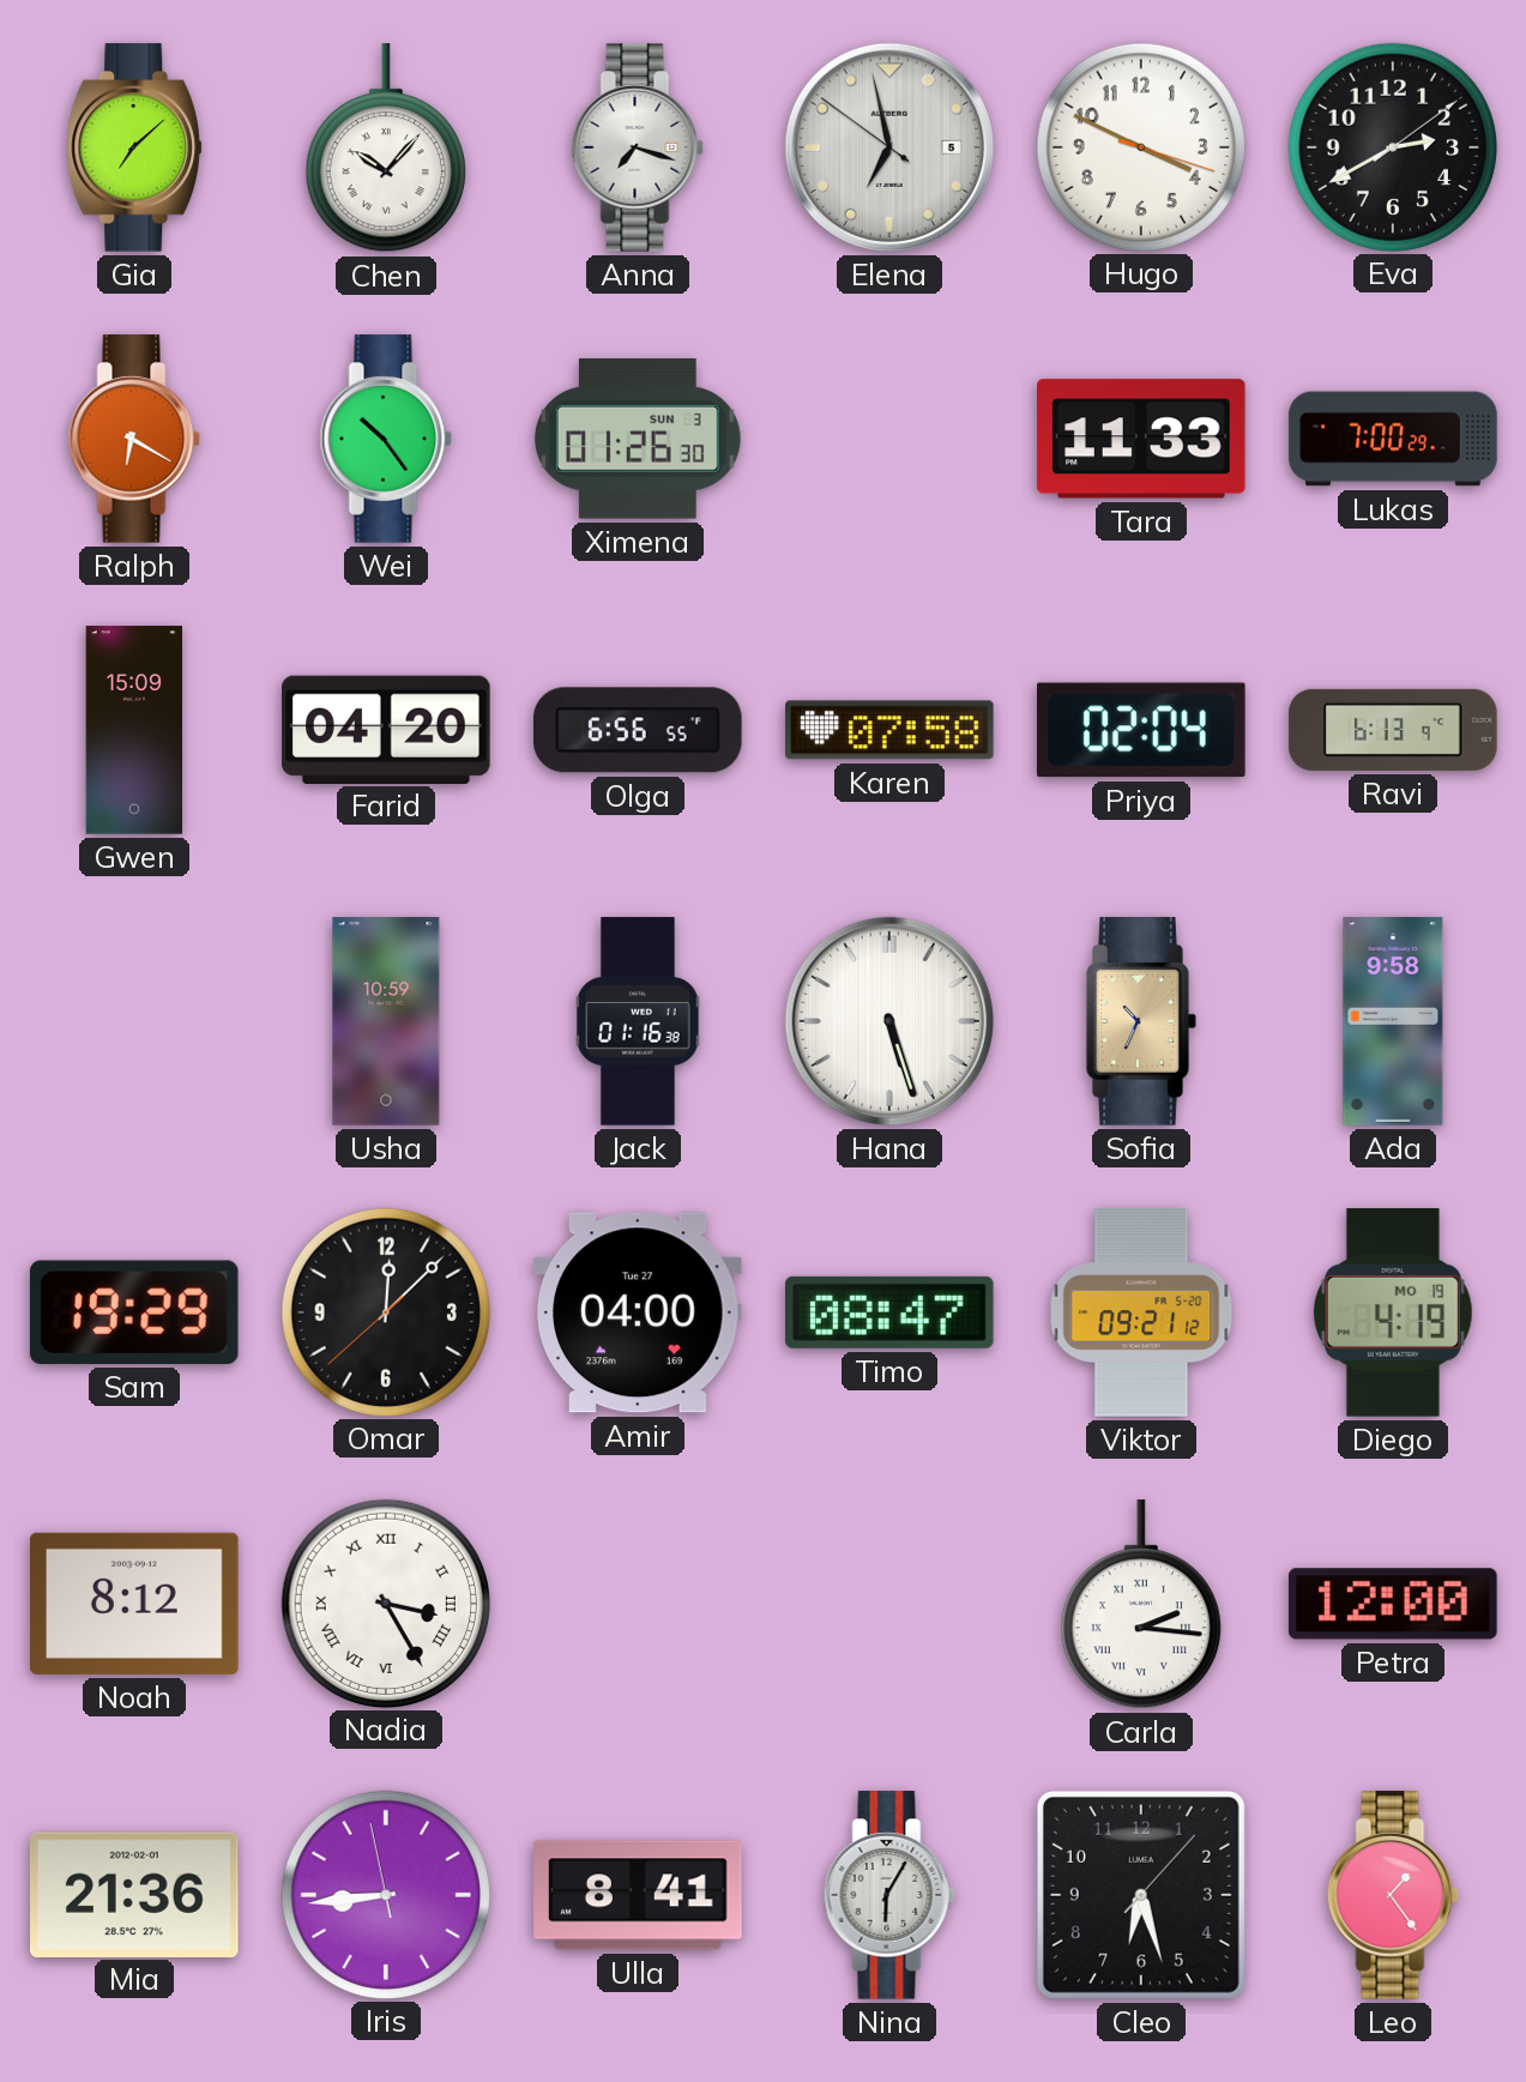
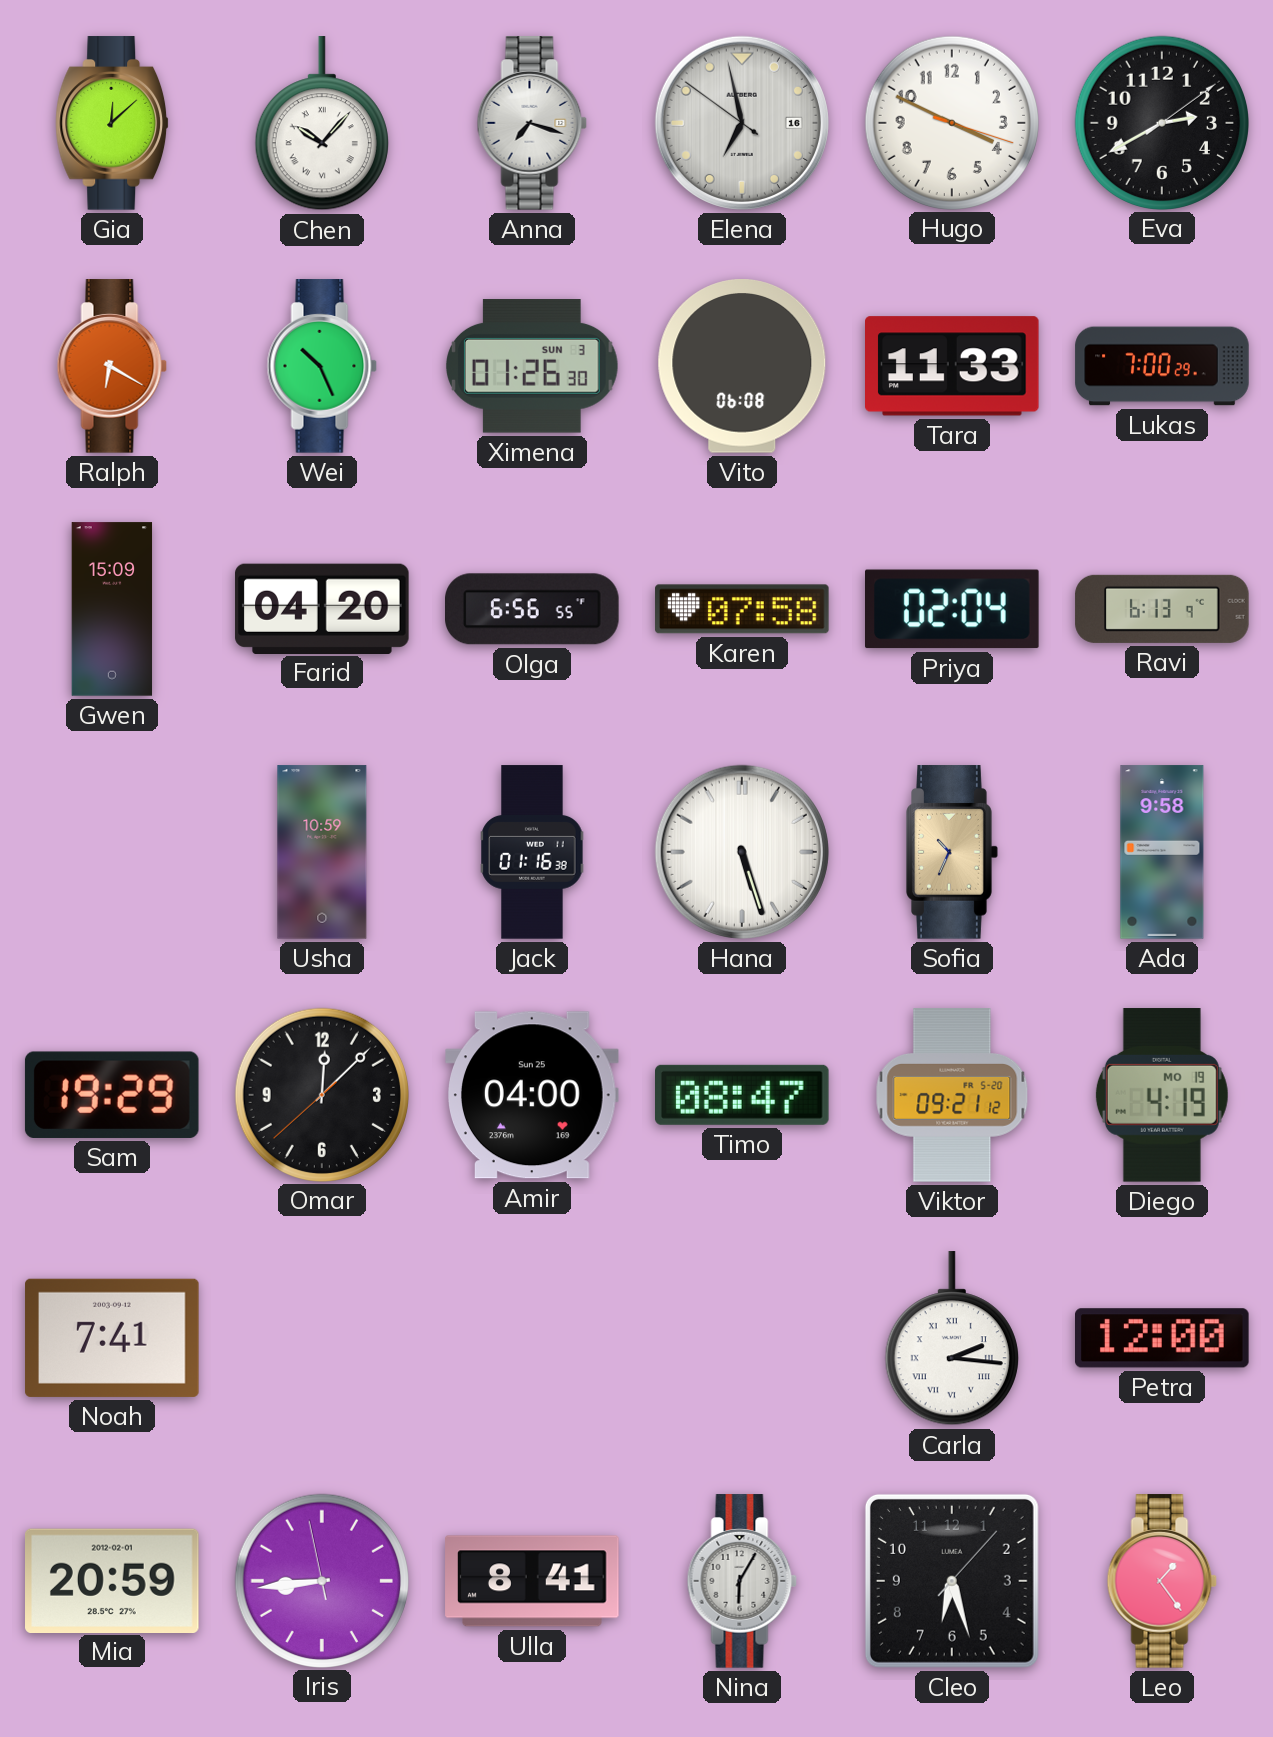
Gia: 7:08 -> 12:08 (112, 123)
Elena date: 5 -> 16 (742, 123)
Wei: 10:24 -> 10:26 (322, 366)
Vito: none -> 06:08 (742, 367)
Amir date: Tue 27 -> Sun 25 (533, 1095)
Noah: 8:12 -> 7:41 (112, 1338)
Nadia: 3:25 -> none (385, 1603)
Mia: 21:36 -> 20:59 (113, 1580)
